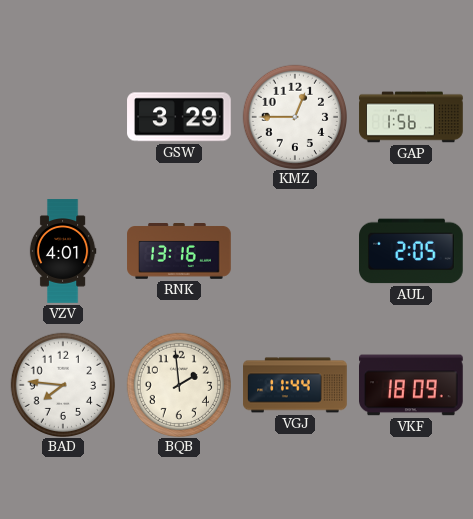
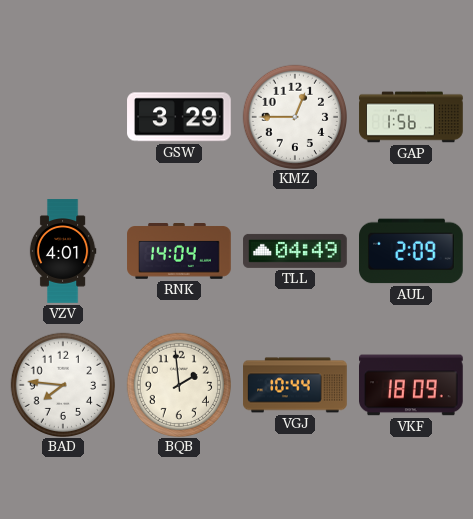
RNK: 13:16 -> 14:04 (179, 252)
TLL: none -> 04:49 (295, 251)
AUL: 2:05 -> 2:09 (412, 251)
VGJ: 11:44 -> 10:44 (295, 385)
